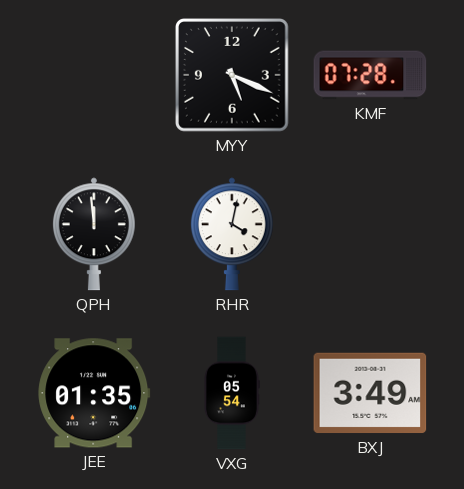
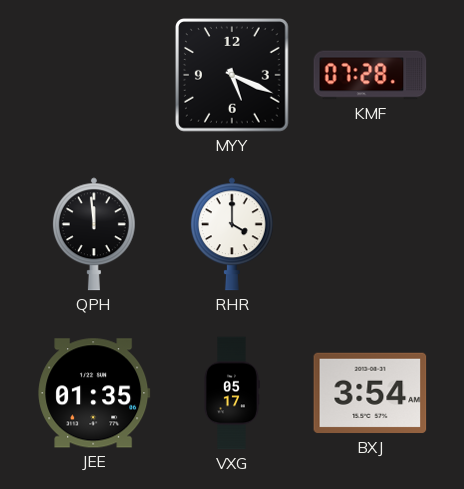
RHR: 4:02 -> 4:00 (232, 234)
VXG: 05:54 -> 05:17 (231, 393)
BXJ: 3:49 -> 3:54 (370, 393)
